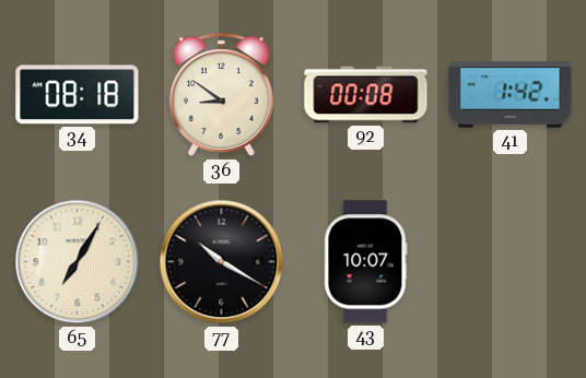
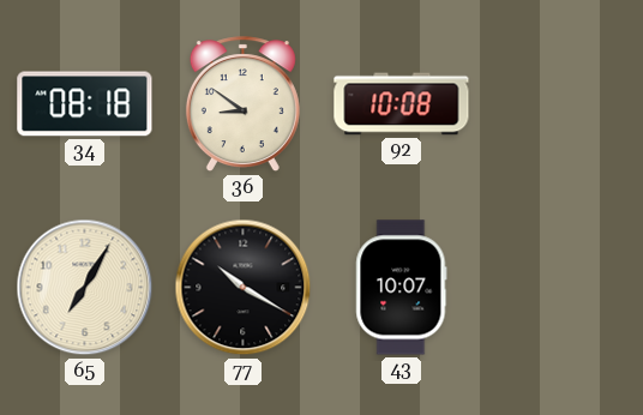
92: 00:08 -> 10:08 (402, 104)
41: 1:42 -> none (511, 95)
